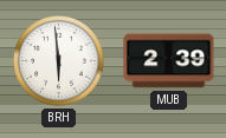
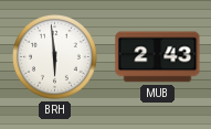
MUB: 2:39 -> 2:43 (158, 57)
